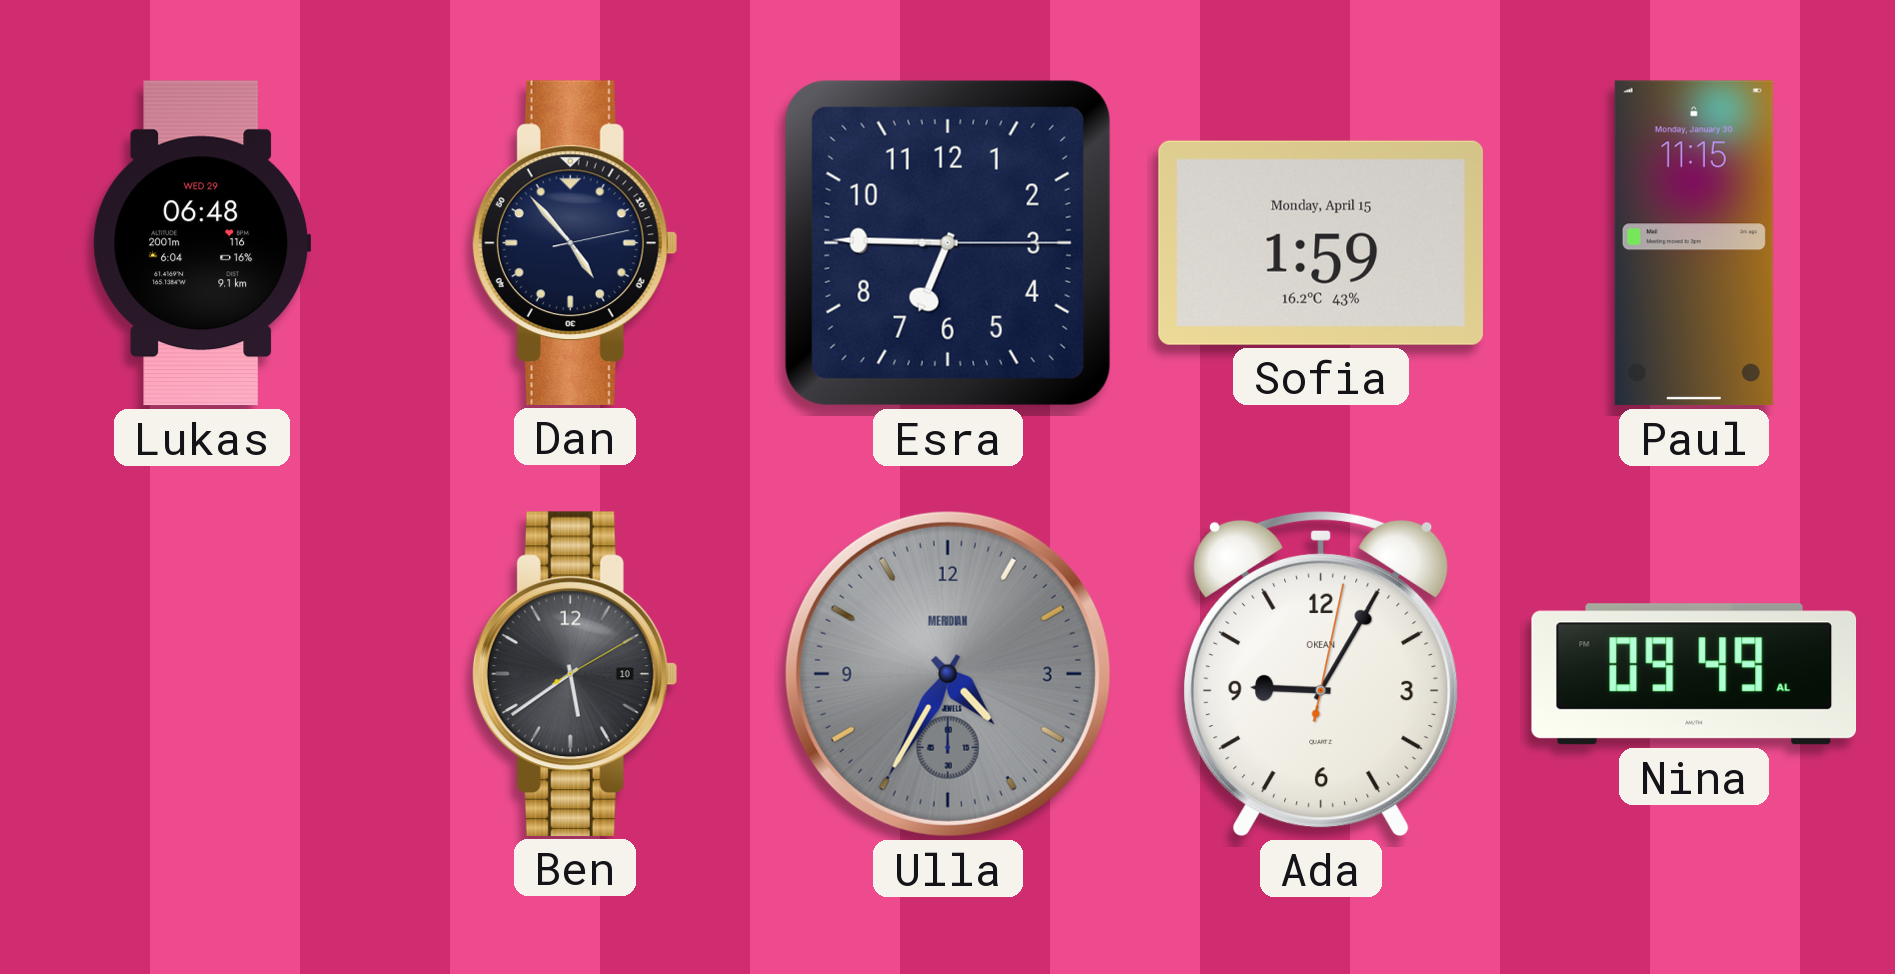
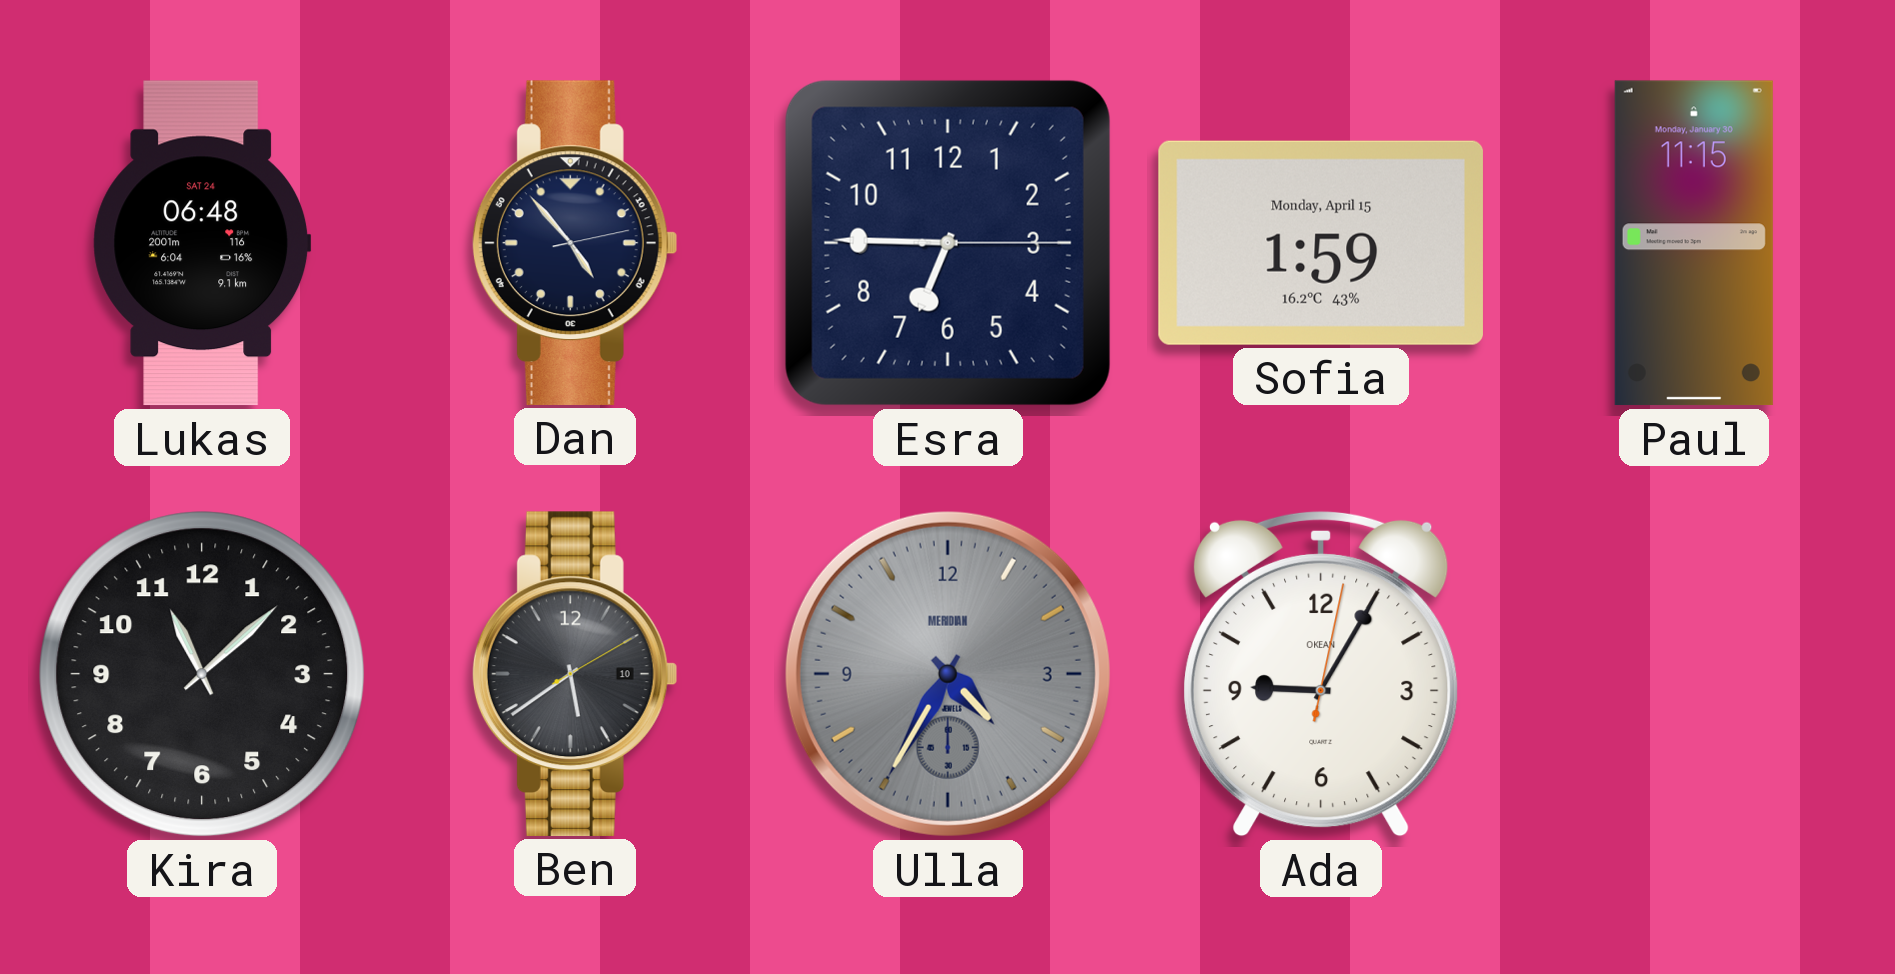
Lukas date: WED 29 -> SAT 24 (202, 243)
Kira: none -> 11:08 (202, 674)
Nina: 09:49 -> none (1694, 674)
